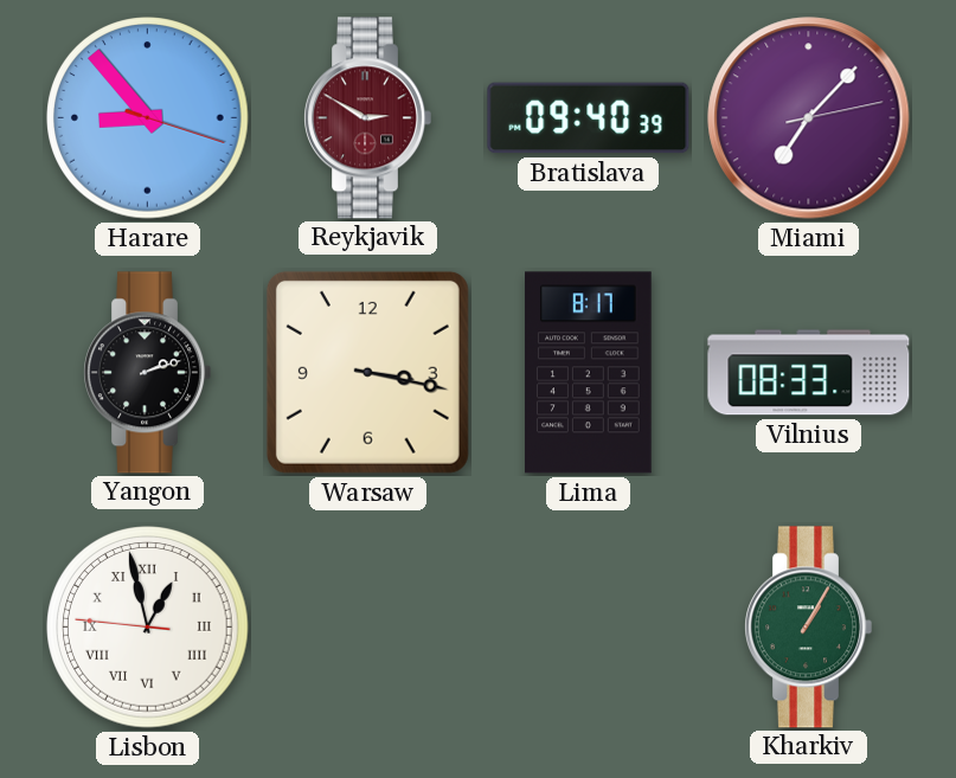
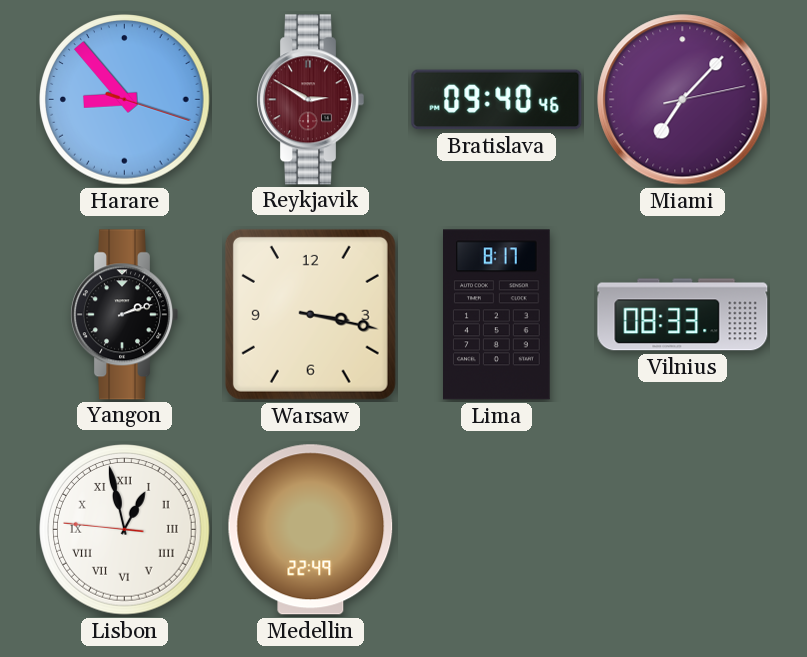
Bratislava: 09:40:39 -> 09:40:46 (497, 100)
Medellin: none -> 22:49 (311, 530)
Kharkiv: 1:05 -> none (808, 628)
